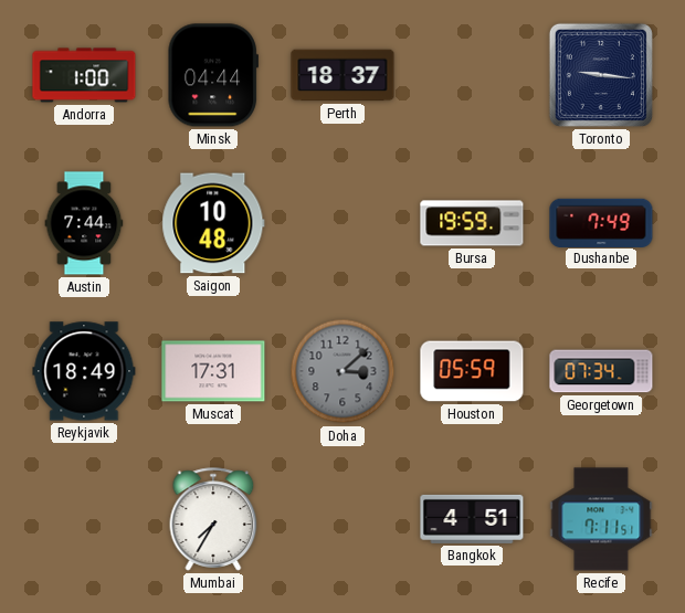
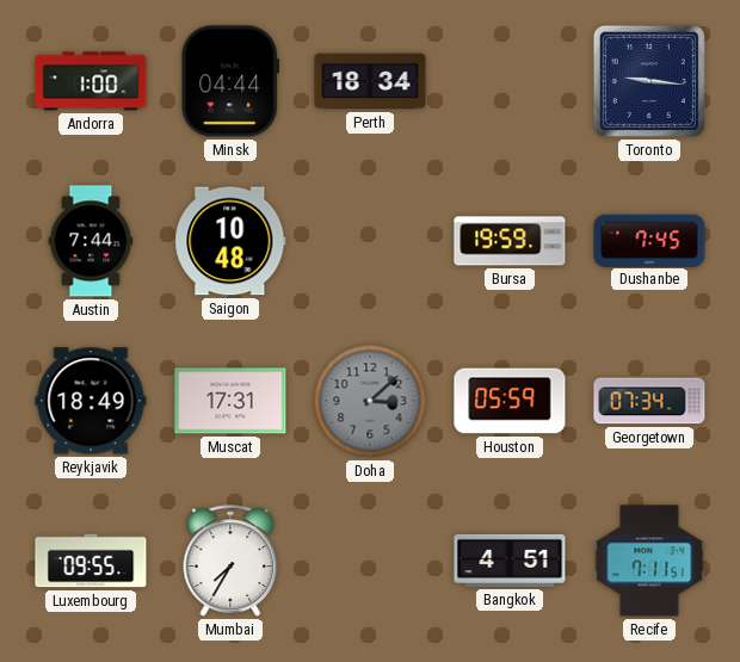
Perth: 18:37 -> 18:34 (370, 81)
Dushanbe: 7:49 -> 7:45 (649, 240)
Luxembourg: none -> 09:55 (91, 561)
